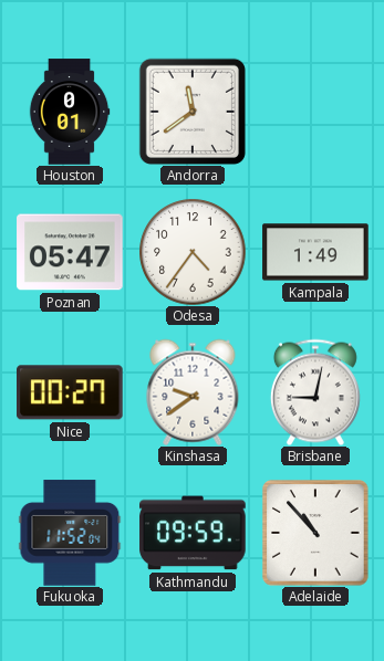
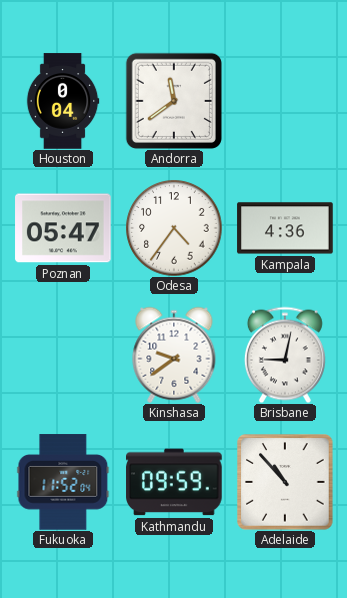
Houston: 0:01 -> 0:04 (63, 101)
Kampala: 1:49 -> 4:36 (285, 228)
Nice: 00:27 -> none (71, 392)
